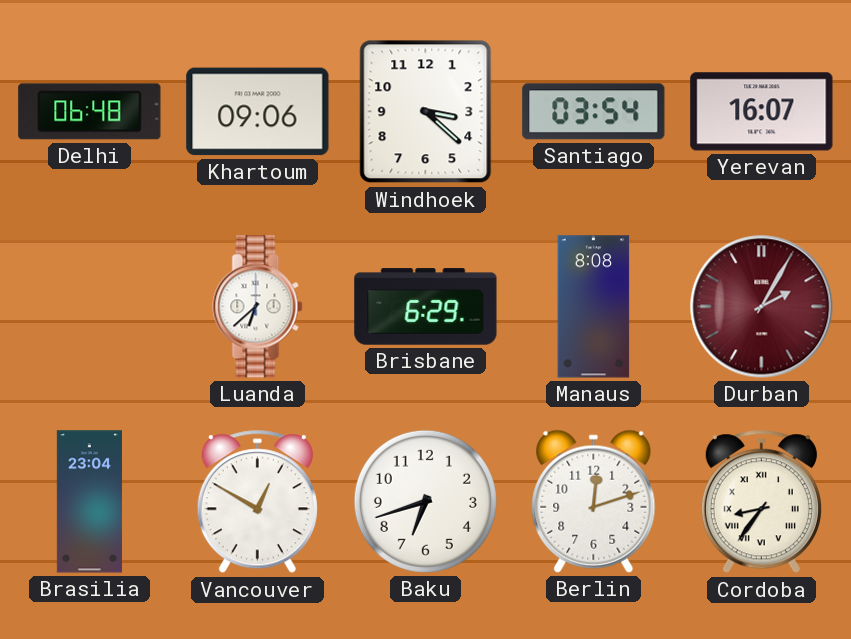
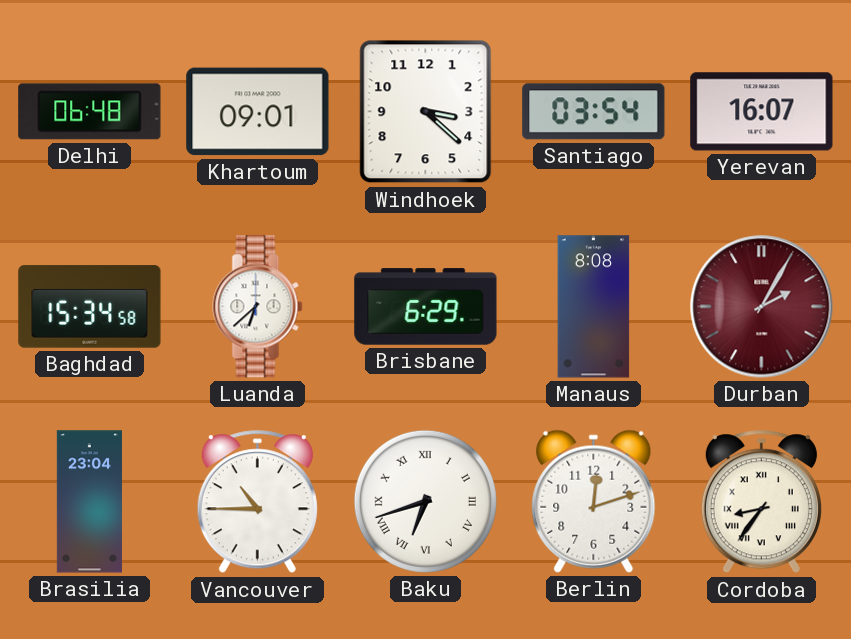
Khartoum: 09:06 -> 09:01 (258, 112)
Baghdad: none -> 15:34 (90, 307)
Vancouver: 12:50 -> 10:45 (257, 502)
Baku numerals: Arabic -> Roman (425, 501)
